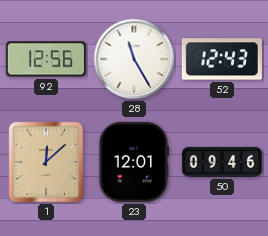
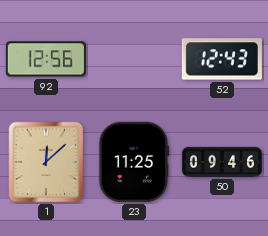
28: 11:25 -> none (134, 59)
23: 12:01 -> 11:25 (134, 162)
